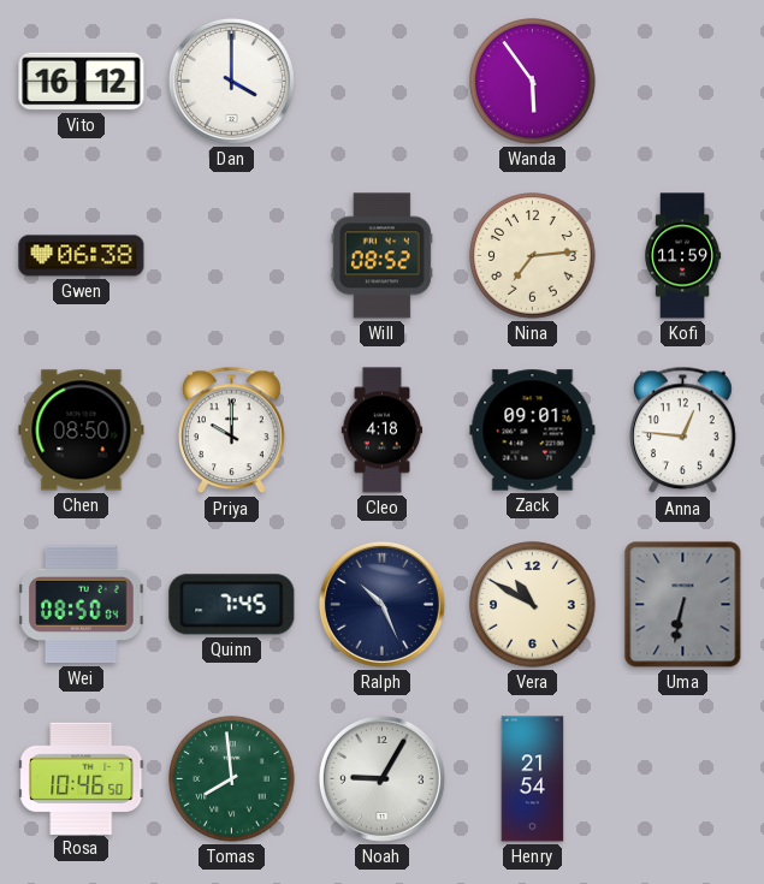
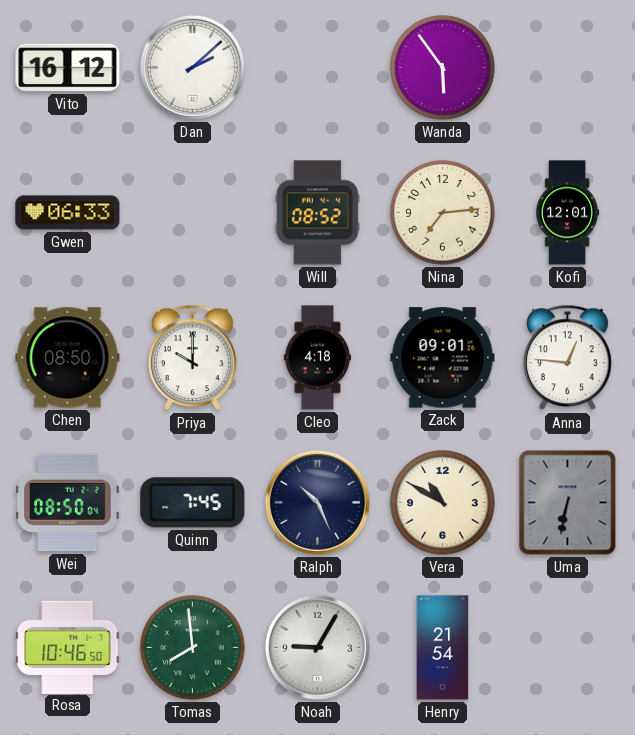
Dan: 4:00 -> 2:08 (192, 67)
Gwen: 06:38 -> 06:33 (68, 213)
Kofi: 11:59 -> 12:01 (568, 213)
